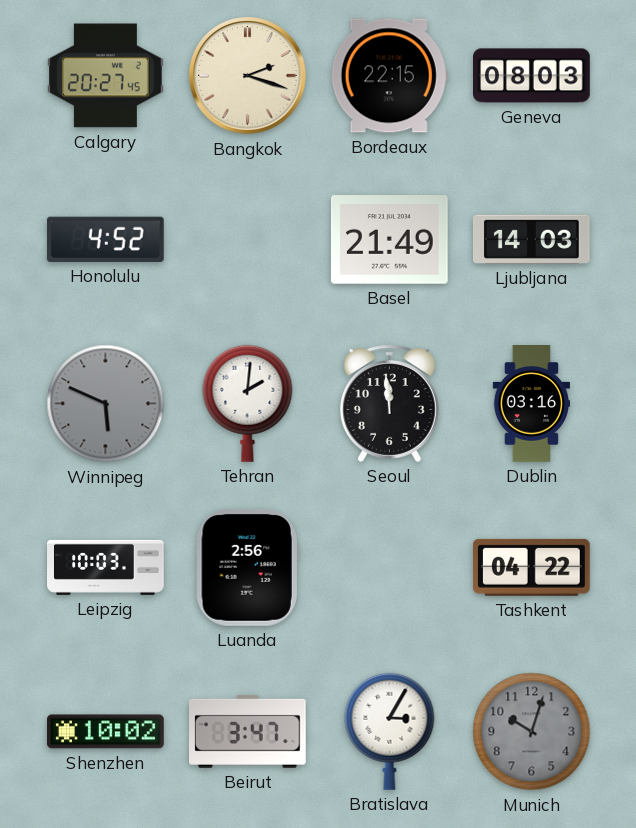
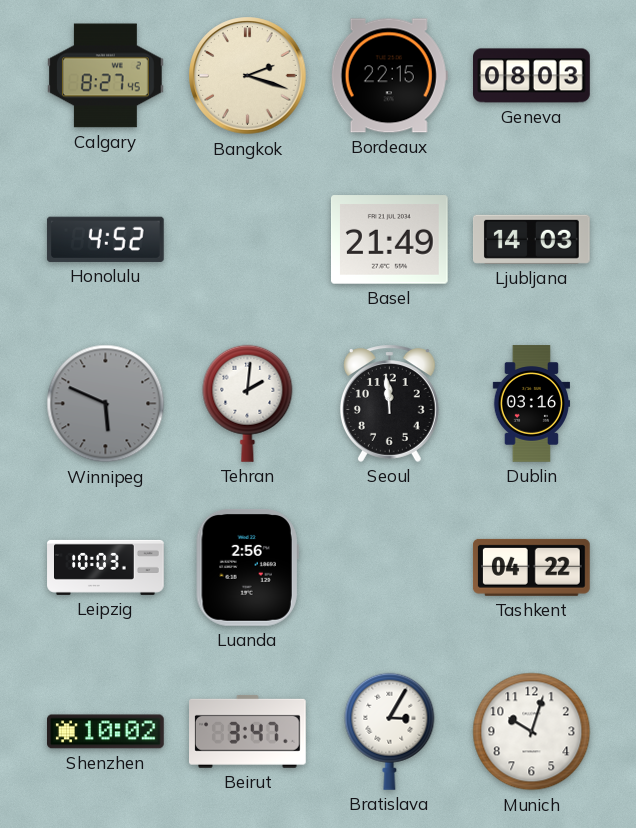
Calgary: 20:27 -> 8:27 (106, 76)
Munich dial: grey -> white (532, 732)
